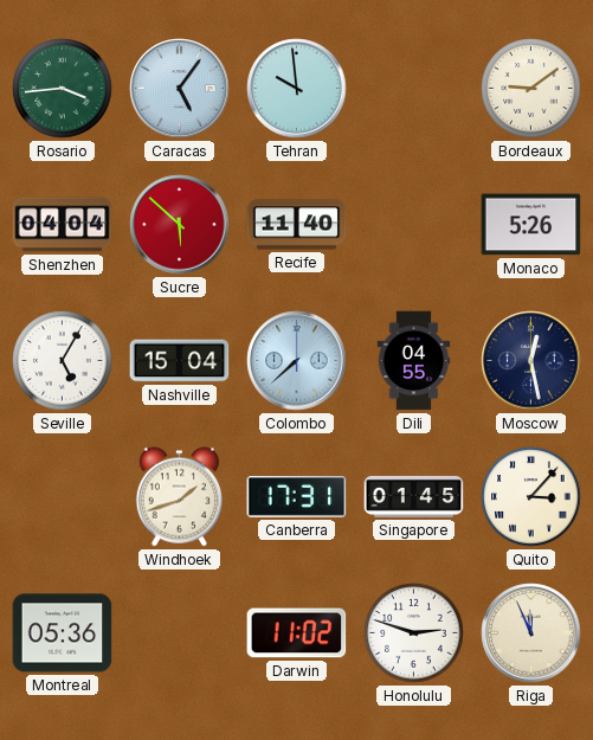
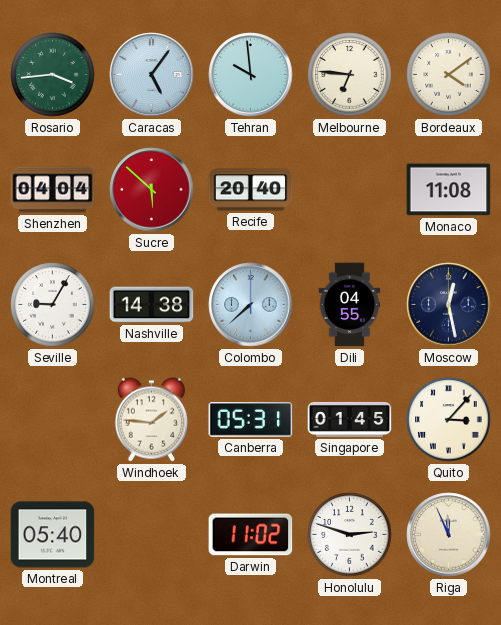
Melbourne: none -> 6:46 (350, 75)
Bordeaux: 9:09 -> 4:09 (449, 75)
Recife: 11:40 -> 20:40 (251, 190)
Monaco: 5:26 -> 11:08 (449, 190)
Seville: 5:05 -> 9:05 (53, 305)
Nashville: 15:04 -> 14:38 (152, 305)
Windhoek: 1:42 -> 1:46 (151, 420)
Canberra: 17:31 -> 05:31 (251, 420)
Montreal: 05:36 -> 05:40 (53, 535)
